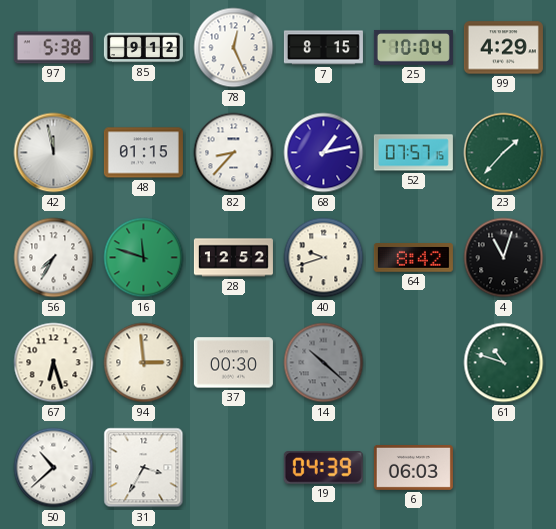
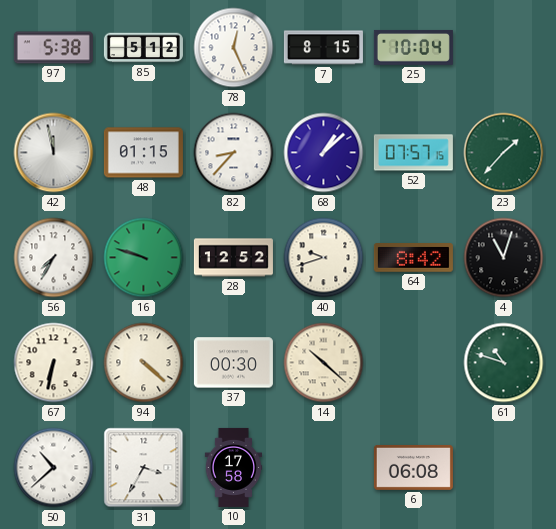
85: 9:12 -> 5:12 (143, 48)
99: 4:29 -> none (503, 48)
68: 1:13 -> 1:08 (324, 153)
16: 11:48 -> 9:48 (144, 258)
67: 6:27 -> 6:32 (54, 363)
94: 2:59 -> 4:22 (144, 363)
14 dial: grey -> cream (324, 363)
10: none -> 17:58 (234, 467)
19: 04:39 -> none (323, 468)
6: 06:03 -> 06:08 (413, 467)
